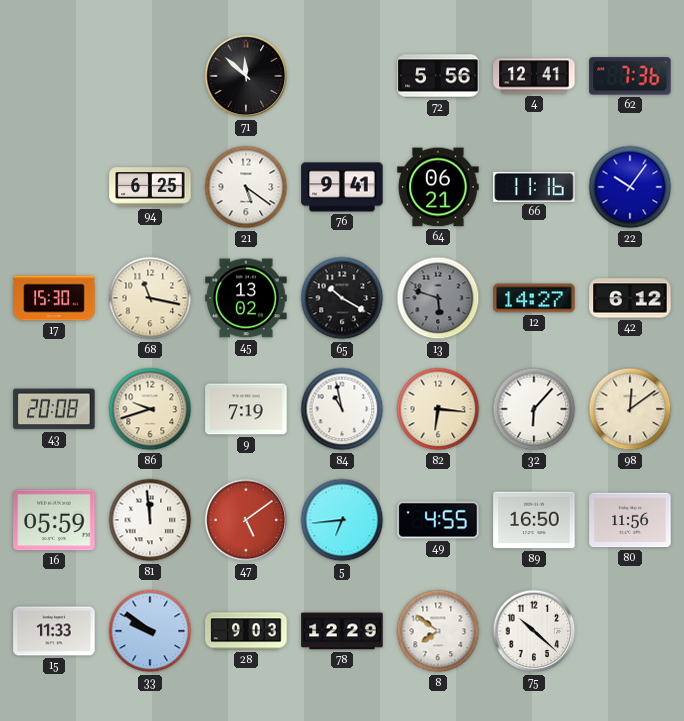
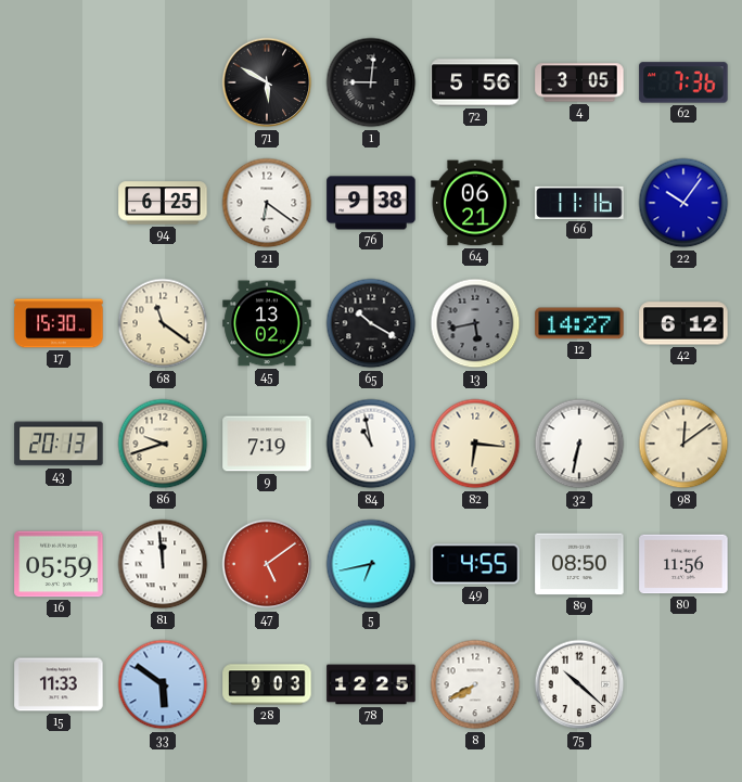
71: 11:52 -> 5:50 (267, 82)
1: none -> 9:01 (371, 82)
4: 12:41 -> 3:05 (579, 82)
21: 5:21 -> 6:21 (267, 203)
76: 9:41 -> 9:38 (371, 203)
68: 11:17 -> 11:21 (163, 323)
13: 5:48 -> 5:43 (475, 323)
43: 20:08 -> 20:13 (59, 444)
32: 6:07 -> 6:32 (579, 444)
5: 6:44 -> 6:43 (371, 564)
89: 16:50 -> 08:50 (579, 564)
33: 9:51 -> 5:51 (163, 684)
78: 12:29 -> 12:25 (371, 684)
8: 7:51 -> 7:40 (475, 684)
